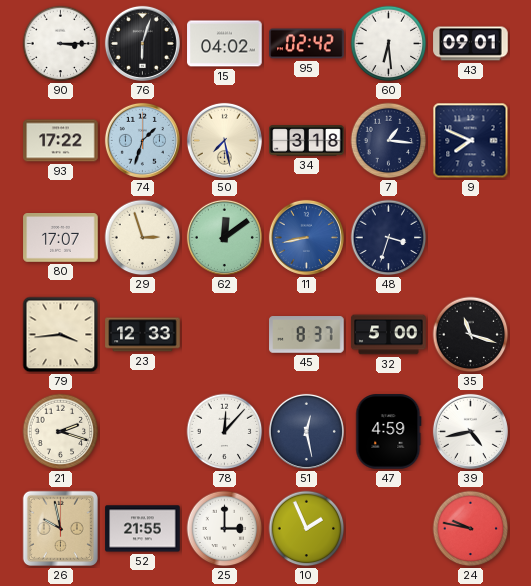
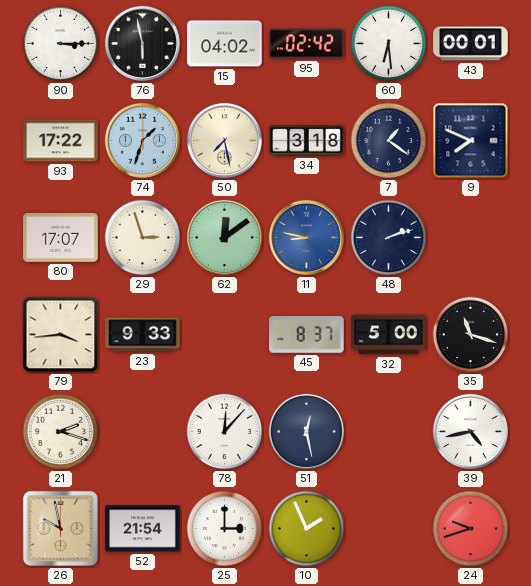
76: 6:03 -> 5:58 (142, 43)
43: 09:01 -> 00:01 (471, 44)
7: 1:16 -> 1:21 (389, 141)
11: 8:43 -> 8:47 (306, 237)
48: 3:33 -> 2:12 (389, 238)
23: 12:33 -> 9:33 (143, 335)
47: 4:59 -> none (389, 432)
52: 21:55 -> 21:54 (143, 529)
24: 9:47 -> 9:42 (471, 529)
